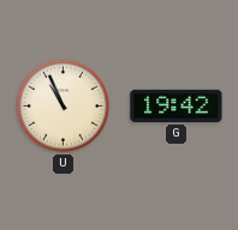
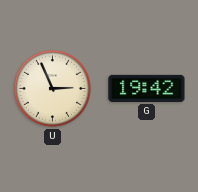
U: 10:56 -> 2:56 (52, 88)
